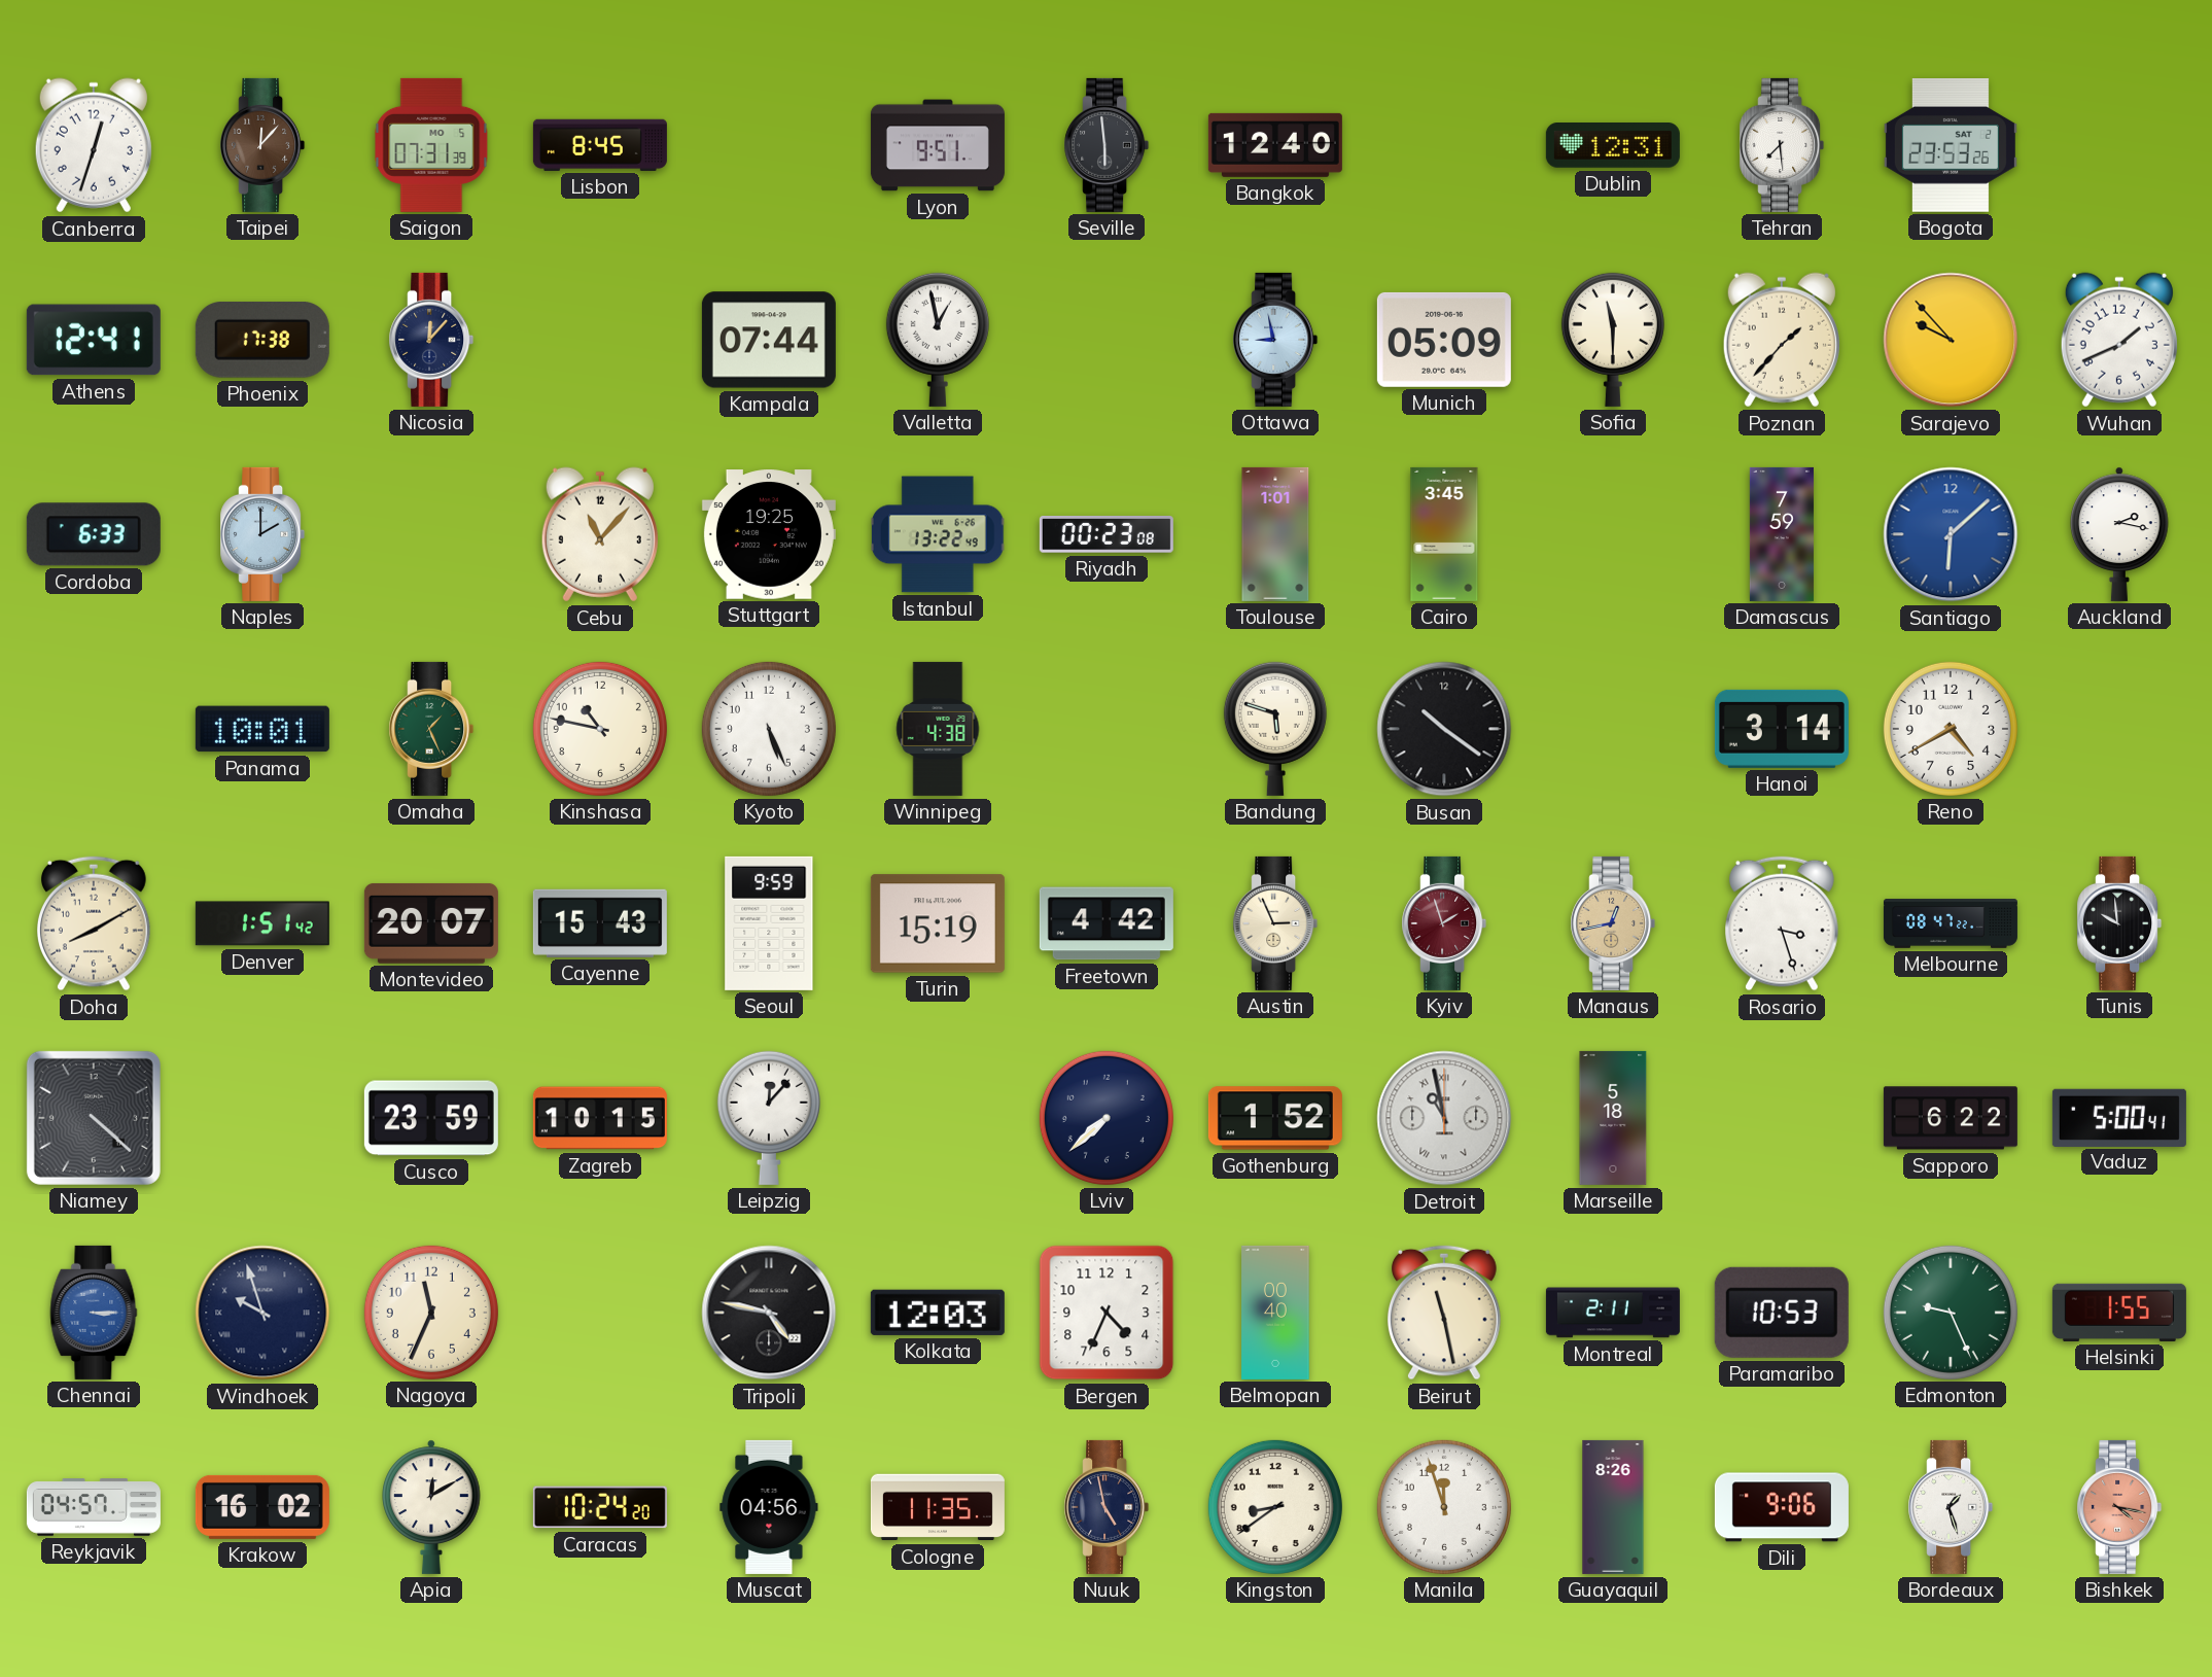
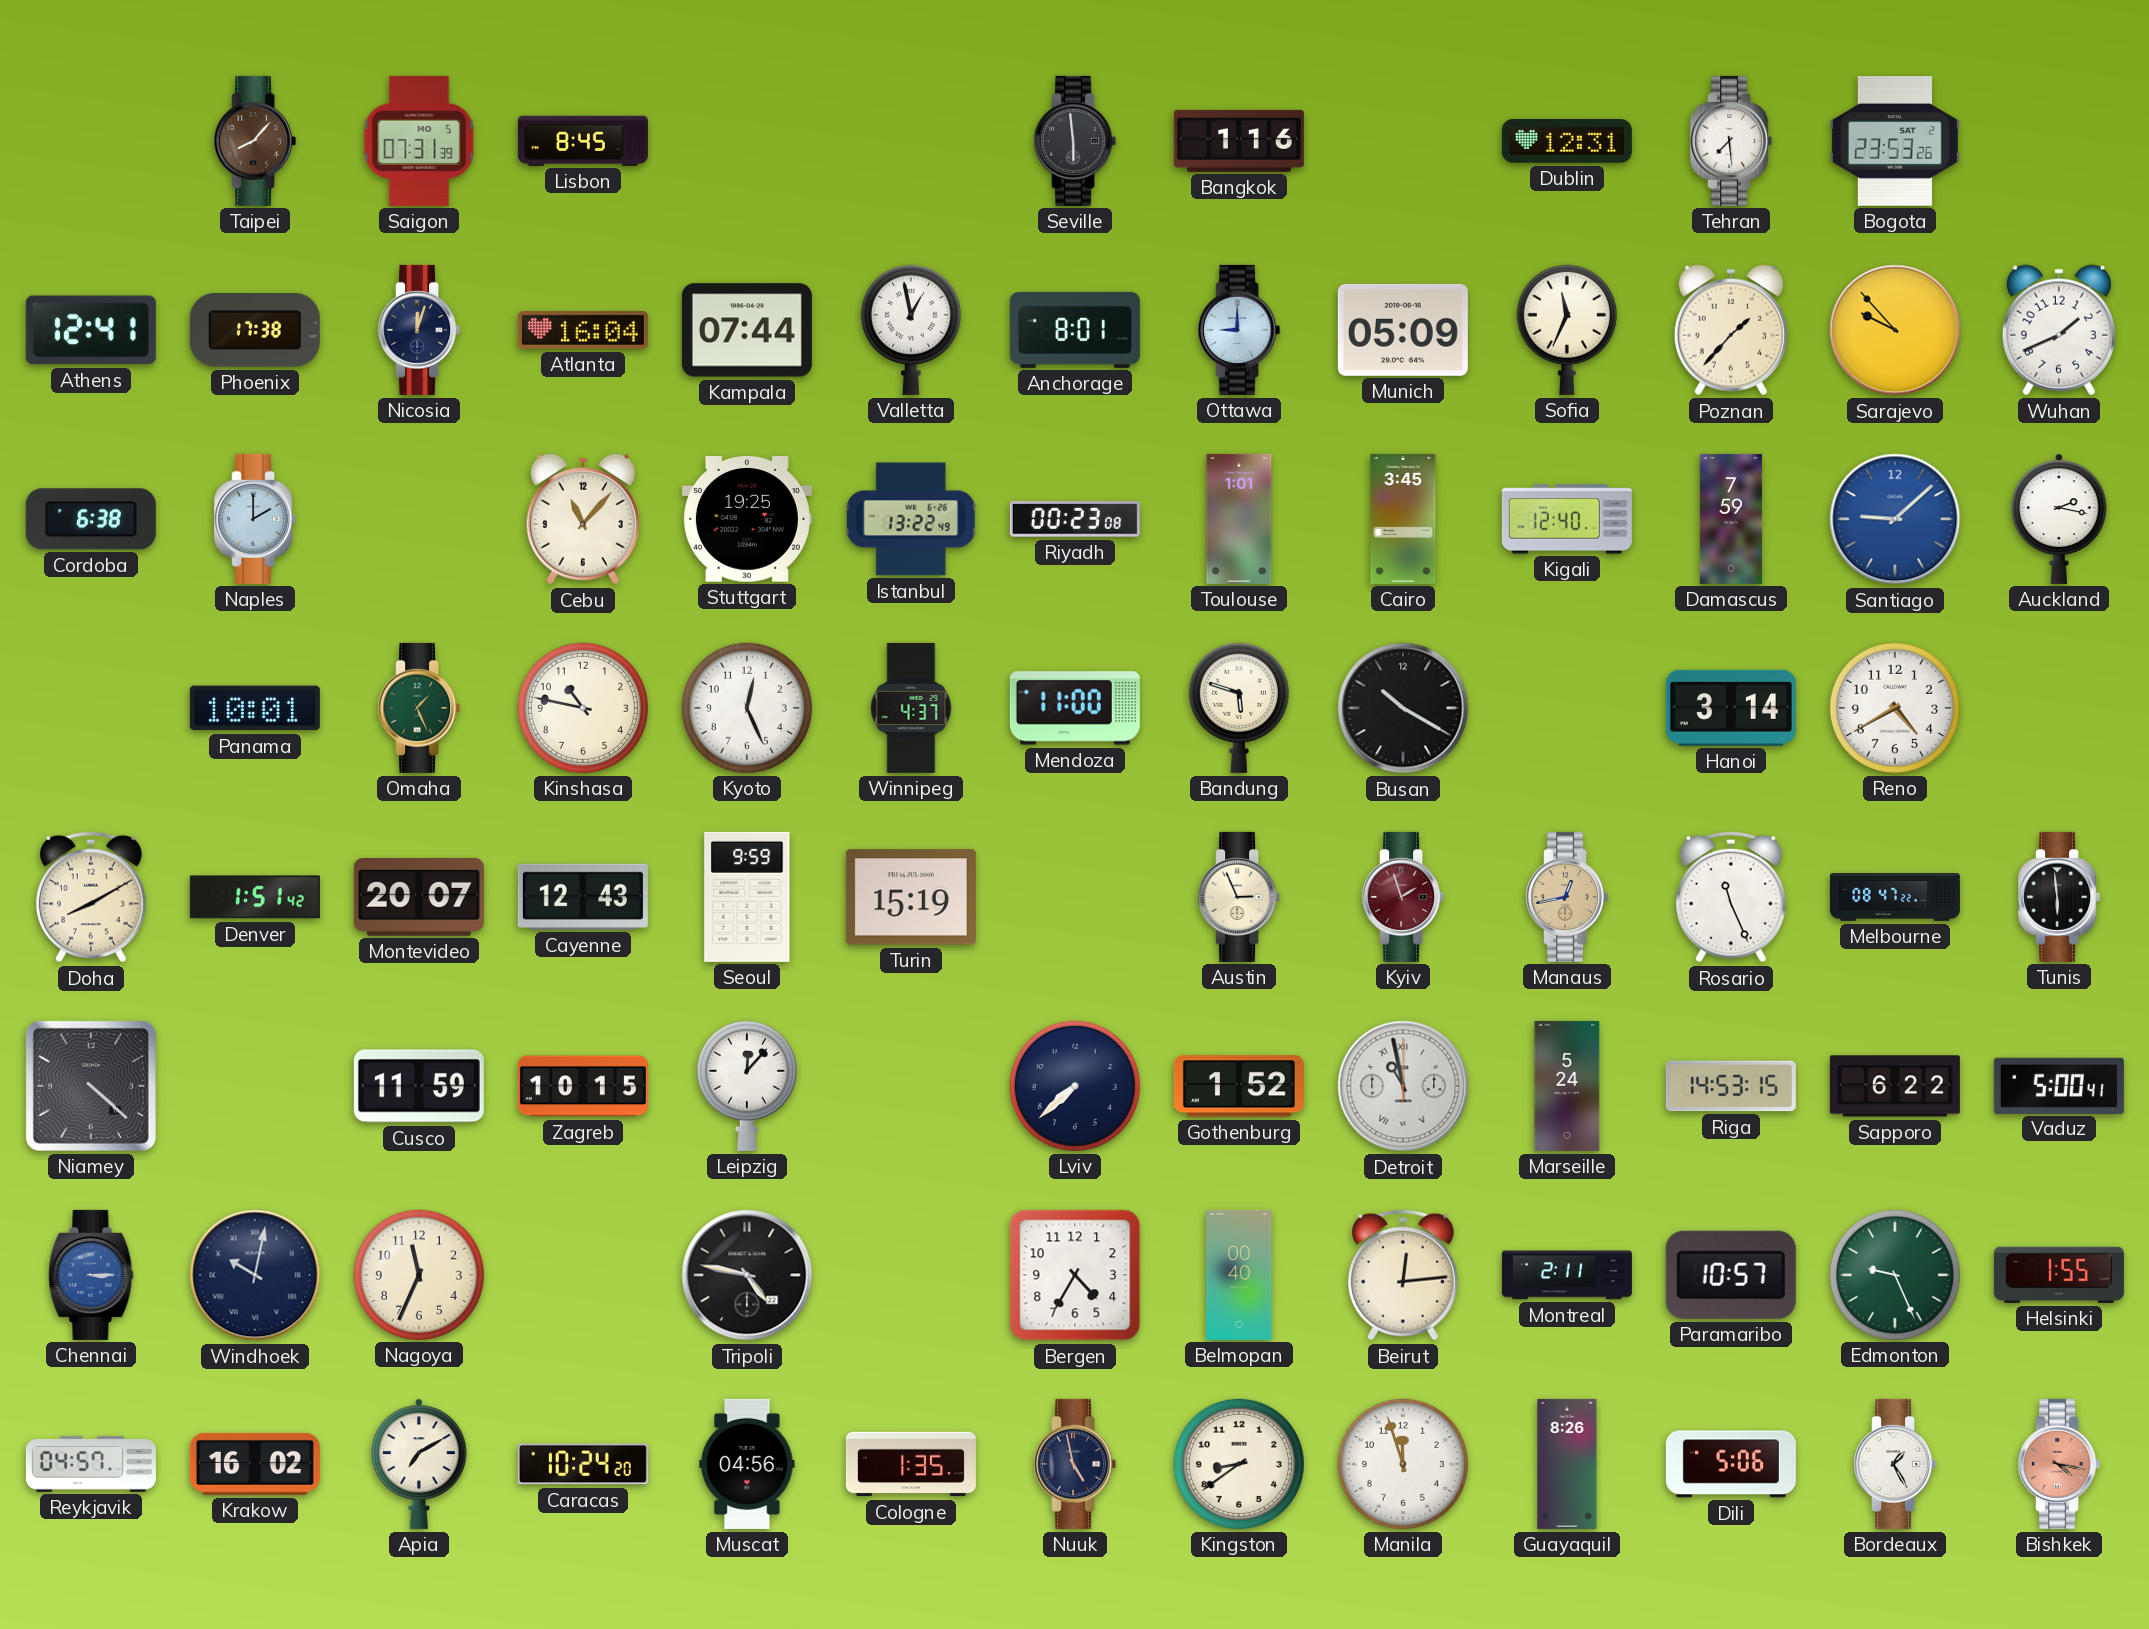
Canberra: 12:33 -> none (94, 145)
Taipei: 12:07 -> 8:07 (255, 141)
Lyon: 9:51 -> none (938, 145)
Bangkok: 12:40 -> 1:16 (1239, 141)
Nicosia: 12:07 -> 12:03 (419, 330)
Atlanta: none -> 16:04 (583, 330)
Anchorage: none -> 8:01 (1075, 330)
Ottawa: 8:58 -> 9:00 (1239, 330)
Sofia: 11:30 -> 11:34 (1567, 330)
Cordoba: 6:33 -> 6:38 (91, 519)
Kigali: none -> 12:40 (1567, 519)
Santiago: 6:08 -> 9:08 (1895, 519)
Kyoto: 5:26 -> 12:26 (747, 708)
Winnipeg: 4:38 -> 4:37 (911, 708)
Mendoza: none -> 11:00 (1075, 708)
Busan: 10:21 -> 10:20 (1403, 708)
Cayenne: 15:43 -> 12:43 (583, 897)
Freetown: 4:42 -> none (1107, 923)
Rosario: 3:27 -> 11:26 (1732, 897)
Tunis: 9:59 -> 5:59 (2059, 897)
Cusco: 23:59 -> 11:59 (419, 1086)
Marseille: 5:18 -> 5:24 (1567, 1086)
Riga: none -> 14:53 (1731, 1086)
Windhoek: 9:57 -> 10:02 (255, 1275)
Kolkata: 12:03 -> none (938, 1313)
Bergen: 4:34 -> 4:35 (1075, 1275)
Beirut: 11:28 -> 12:14 (1404, 1275)
Paramaribo: 10:53 -> 10:57 (1731, 1275)
Apia: 12:10 -> 7:10 (419, 1464)
Cologne: 11:35 -> 1:35 (911, 1464)
Dili: 9:06 -> 5:06 (1731, 1464)
Bordeaux: 1:27 -> 1:25 (1895, 1464)
